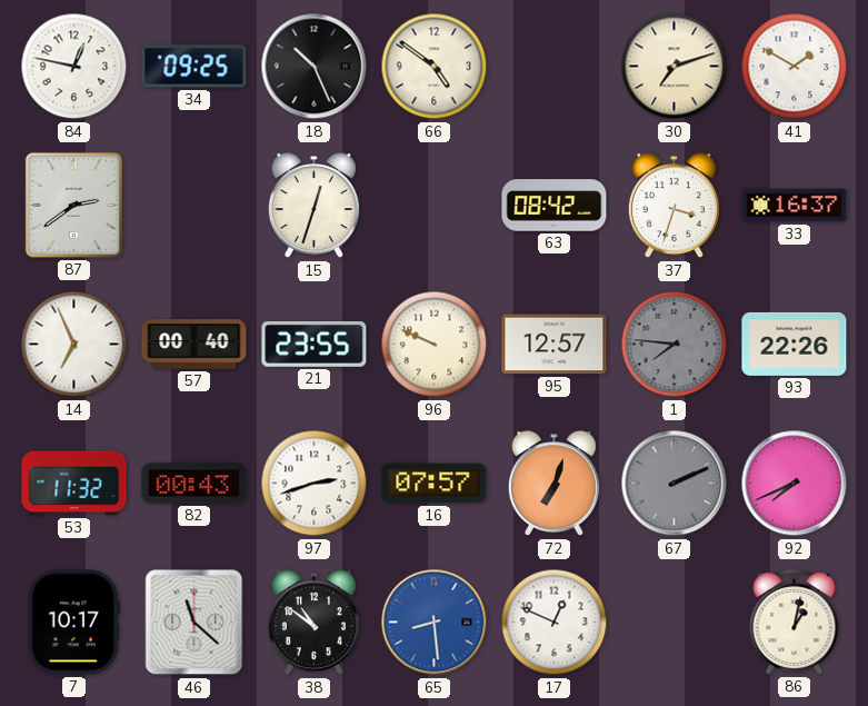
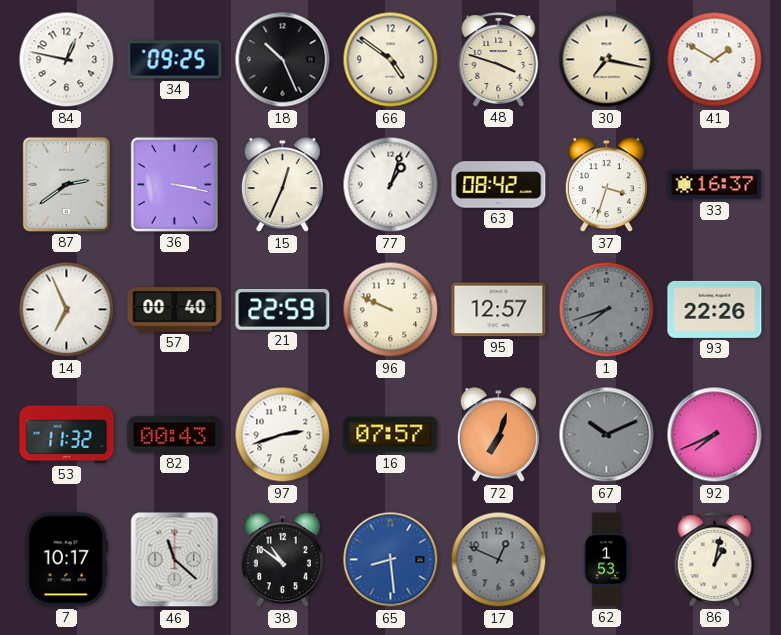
48: none -> 3:48 (499, 60)
30: 7:12 -> 7:17 (607, 60)
36: none -> 3:17 (174, 184)
15: 12:33 -> 12:34 (282, 185)
77: none -> 1:03 (391, 185)
21: 23:55 -> 22:59 (283, 310)
1: 7:46 -> 7:42 (607, 310)
67: 2:11 -> 10:11 (607, 435)
17 dial: white -> grey (499, 560)
62: none -> 1:53 (607, 560)
